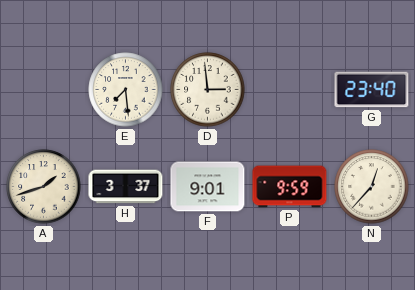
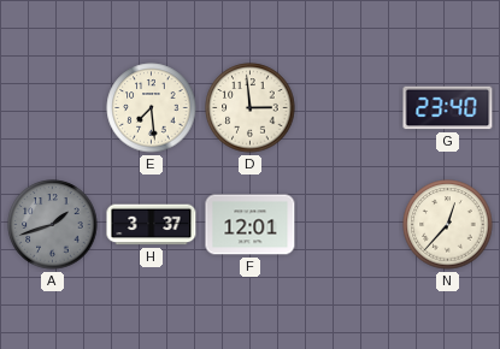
A dial: cream -> grey (53, 225)
F: 9:01 -> 12:01 (251, 225)
P: 9:59 -> none (290, 187)
